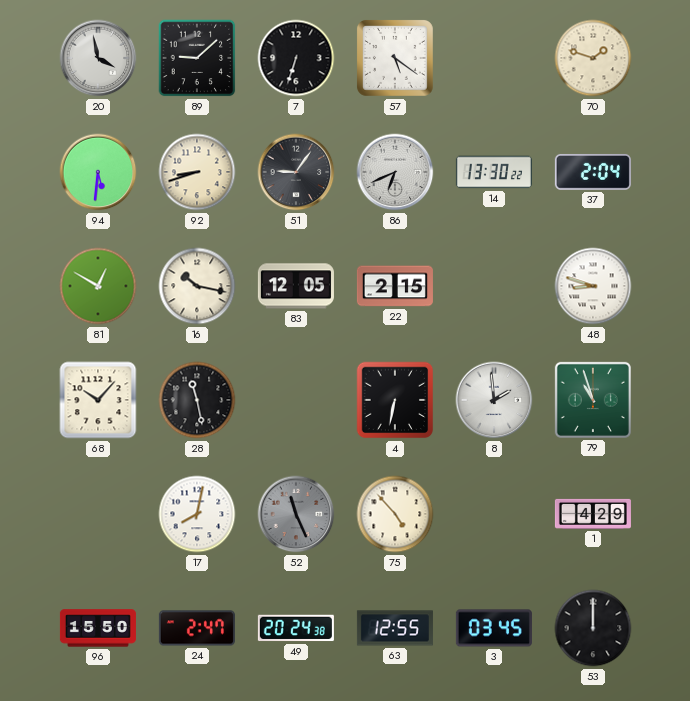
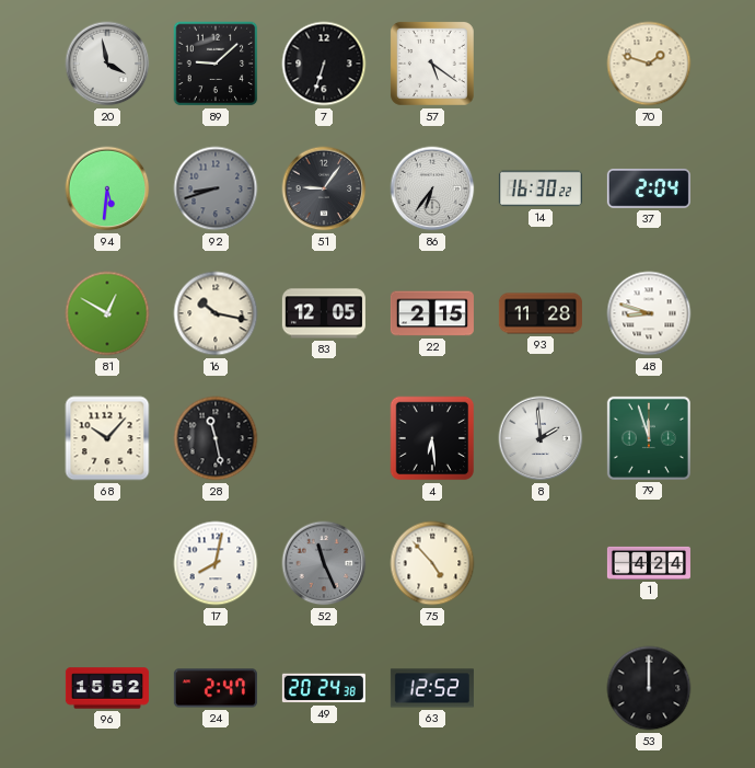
92 dial: cream -> grey (216, 188)
86: 6:41 -> 6:36 (432, 188)
14: 13:30 -> 16:30 (541, 188)
93: none -> 11:28 (541, 313)
4: 6:32 -> 6:29 (432, 438)
79: 10:57 -> 11:57 (649, 438)
1: 4:29 -> 4:24 (649, 563)
96: 15:50 -> 15:52 (107, 688)
63: 12:55 -> 12:52 (432, 688)
3: 03:45 -> none (494, 628)
